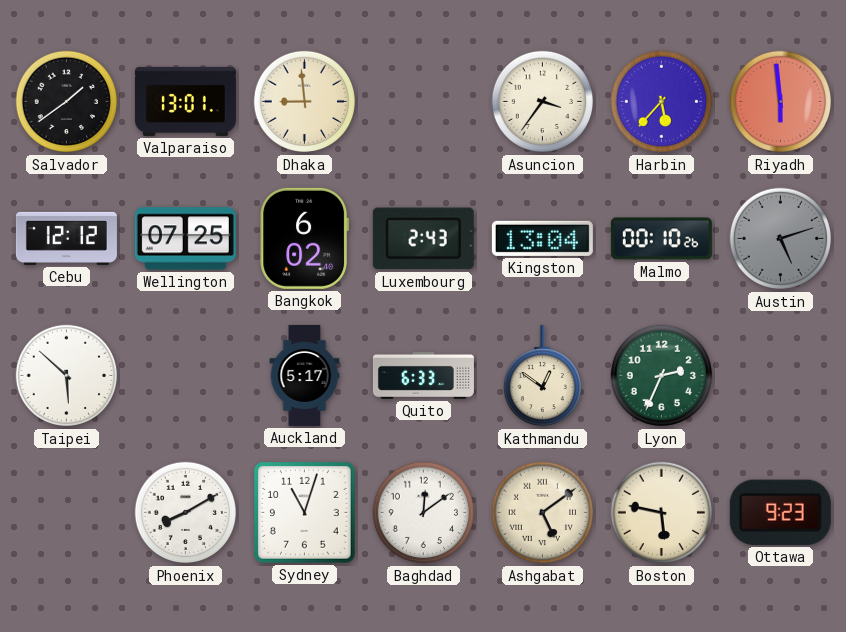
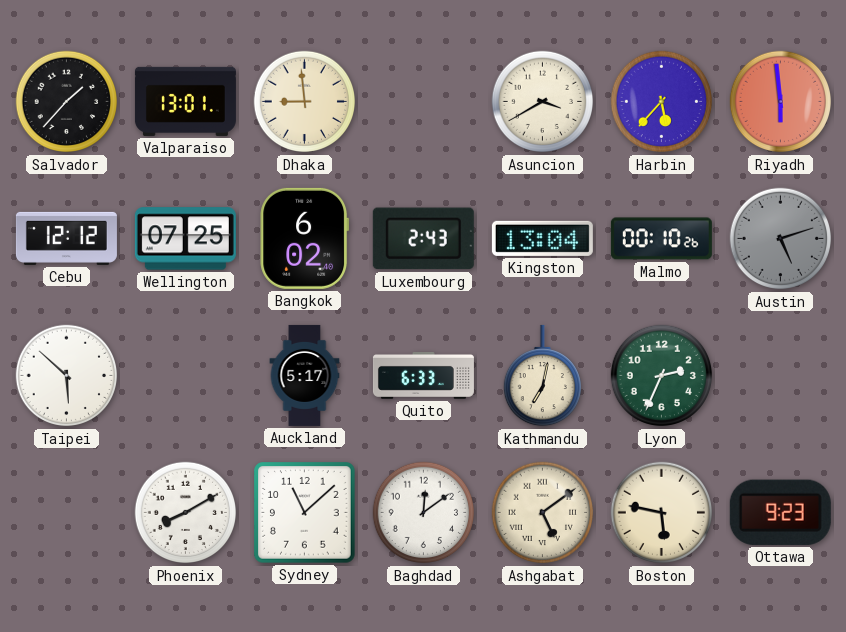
Salvador: 1:39 -> 1:37 (67, 102)
Asuncion: 3:36 -> 3:40 (543, 102)
Kathmandu: 12:51 -> 7:02 (542, 376)
Sydney: 11:03 -> 11:08 (305, 513)
